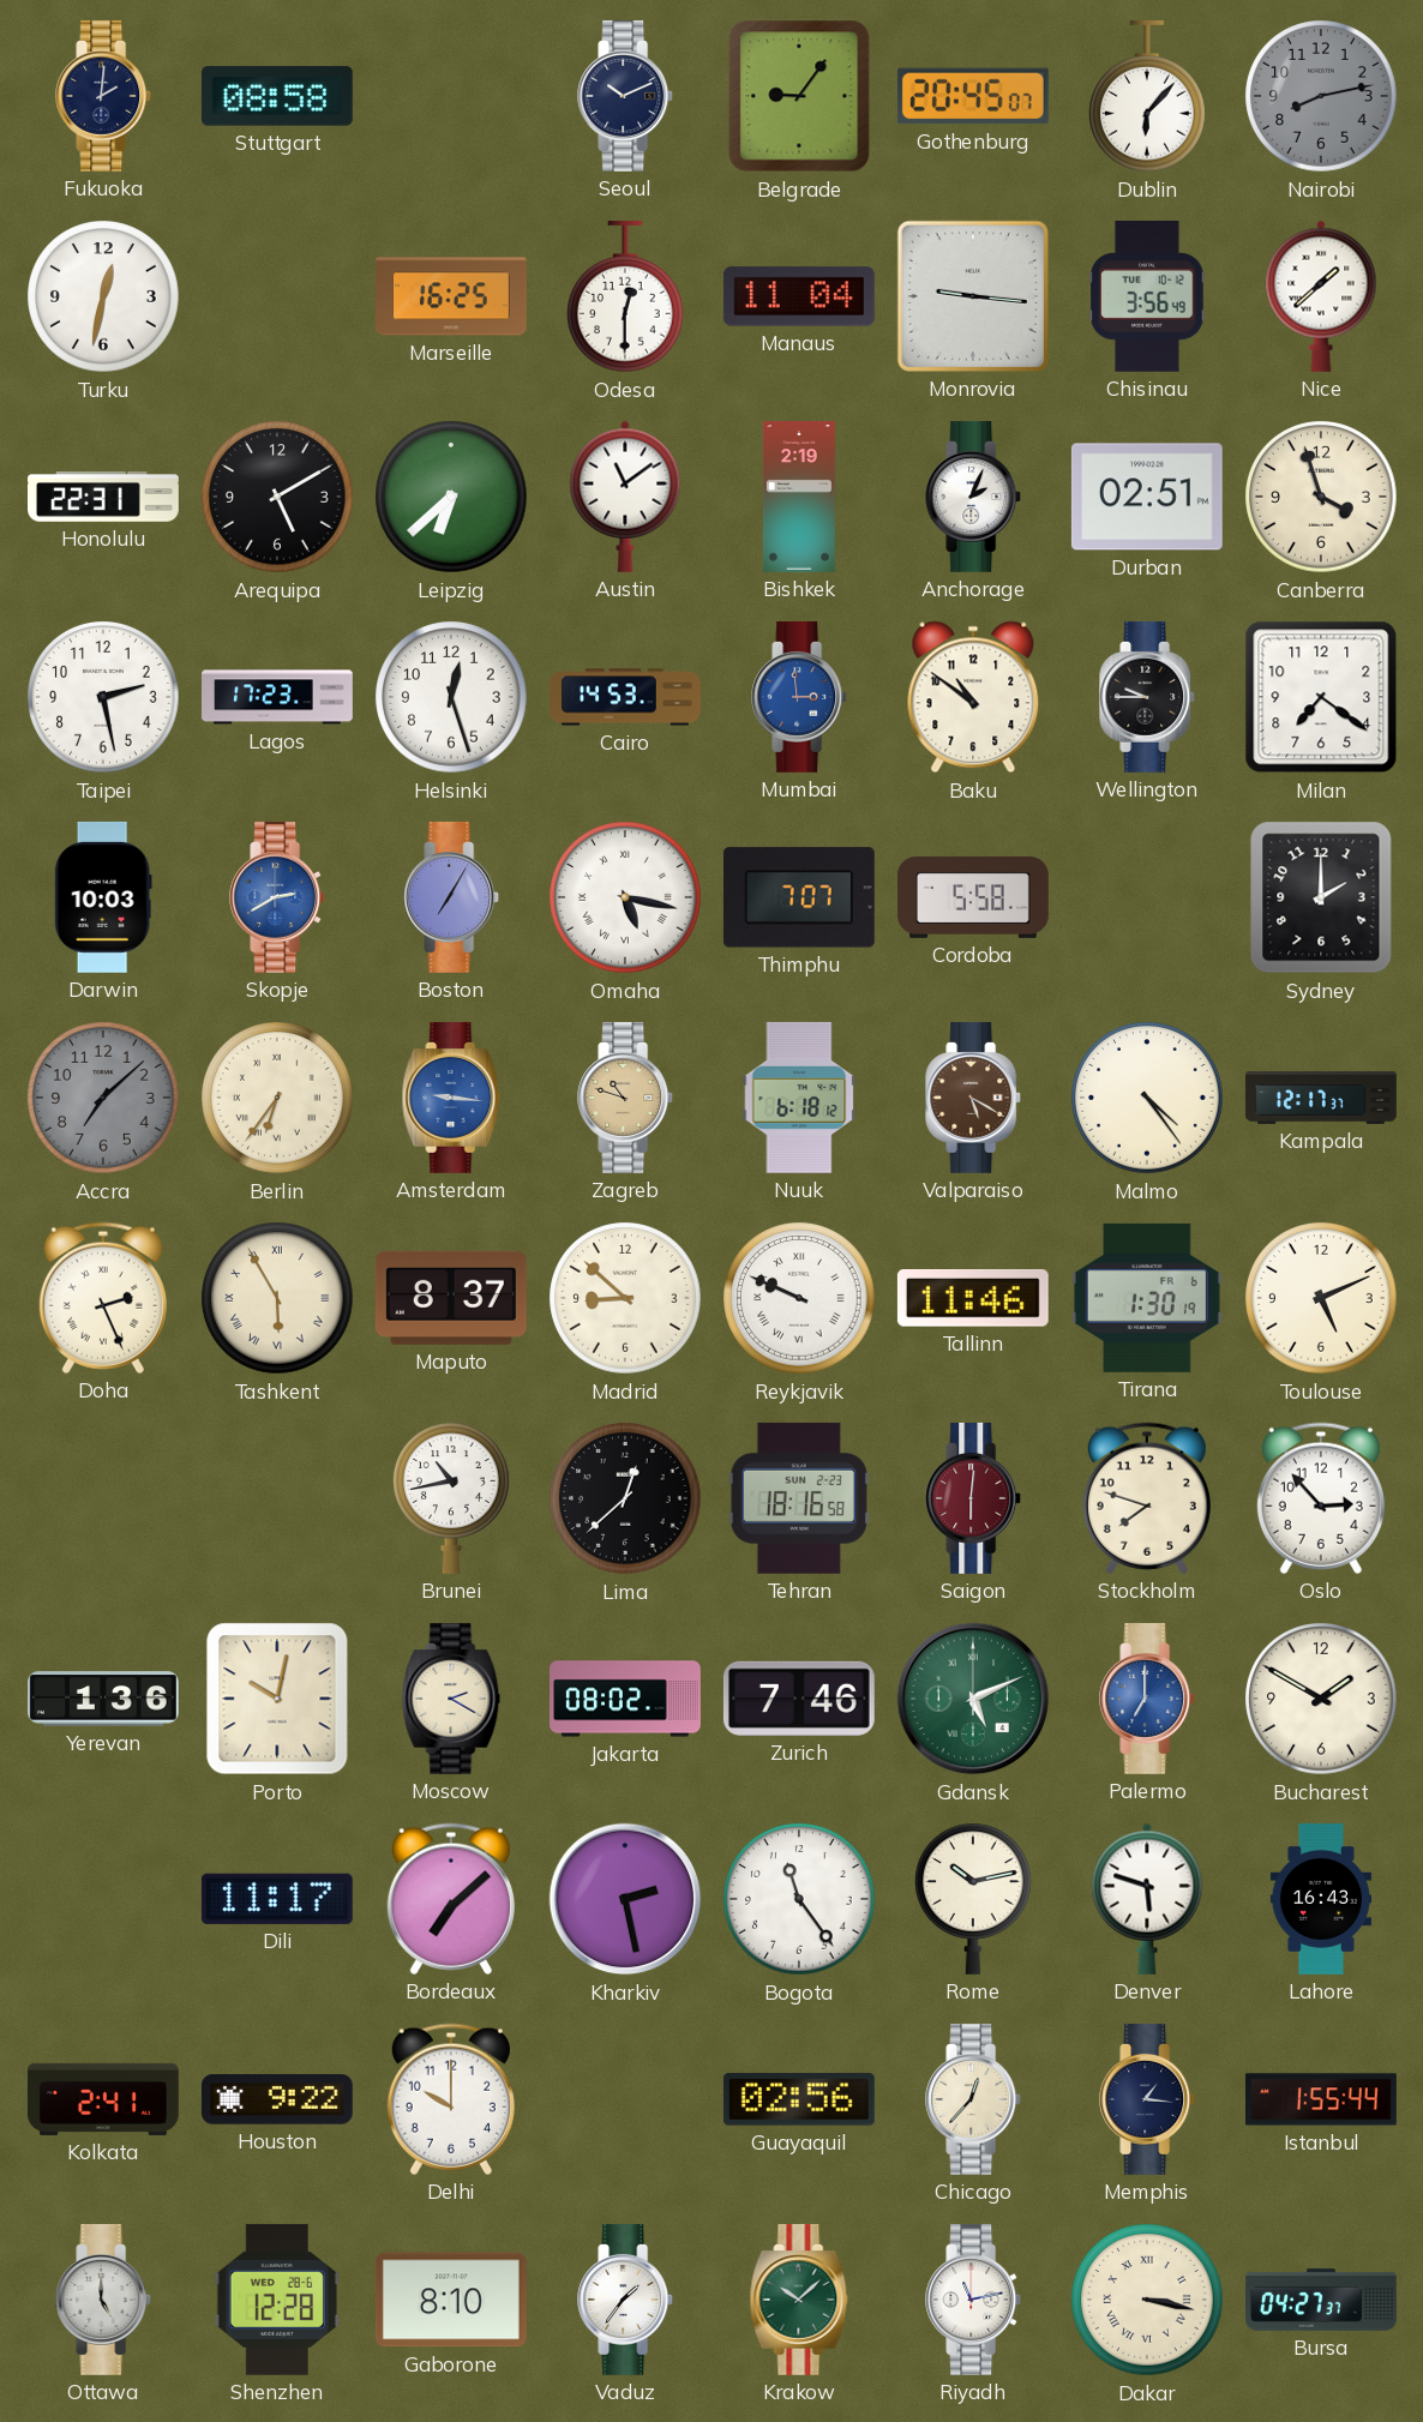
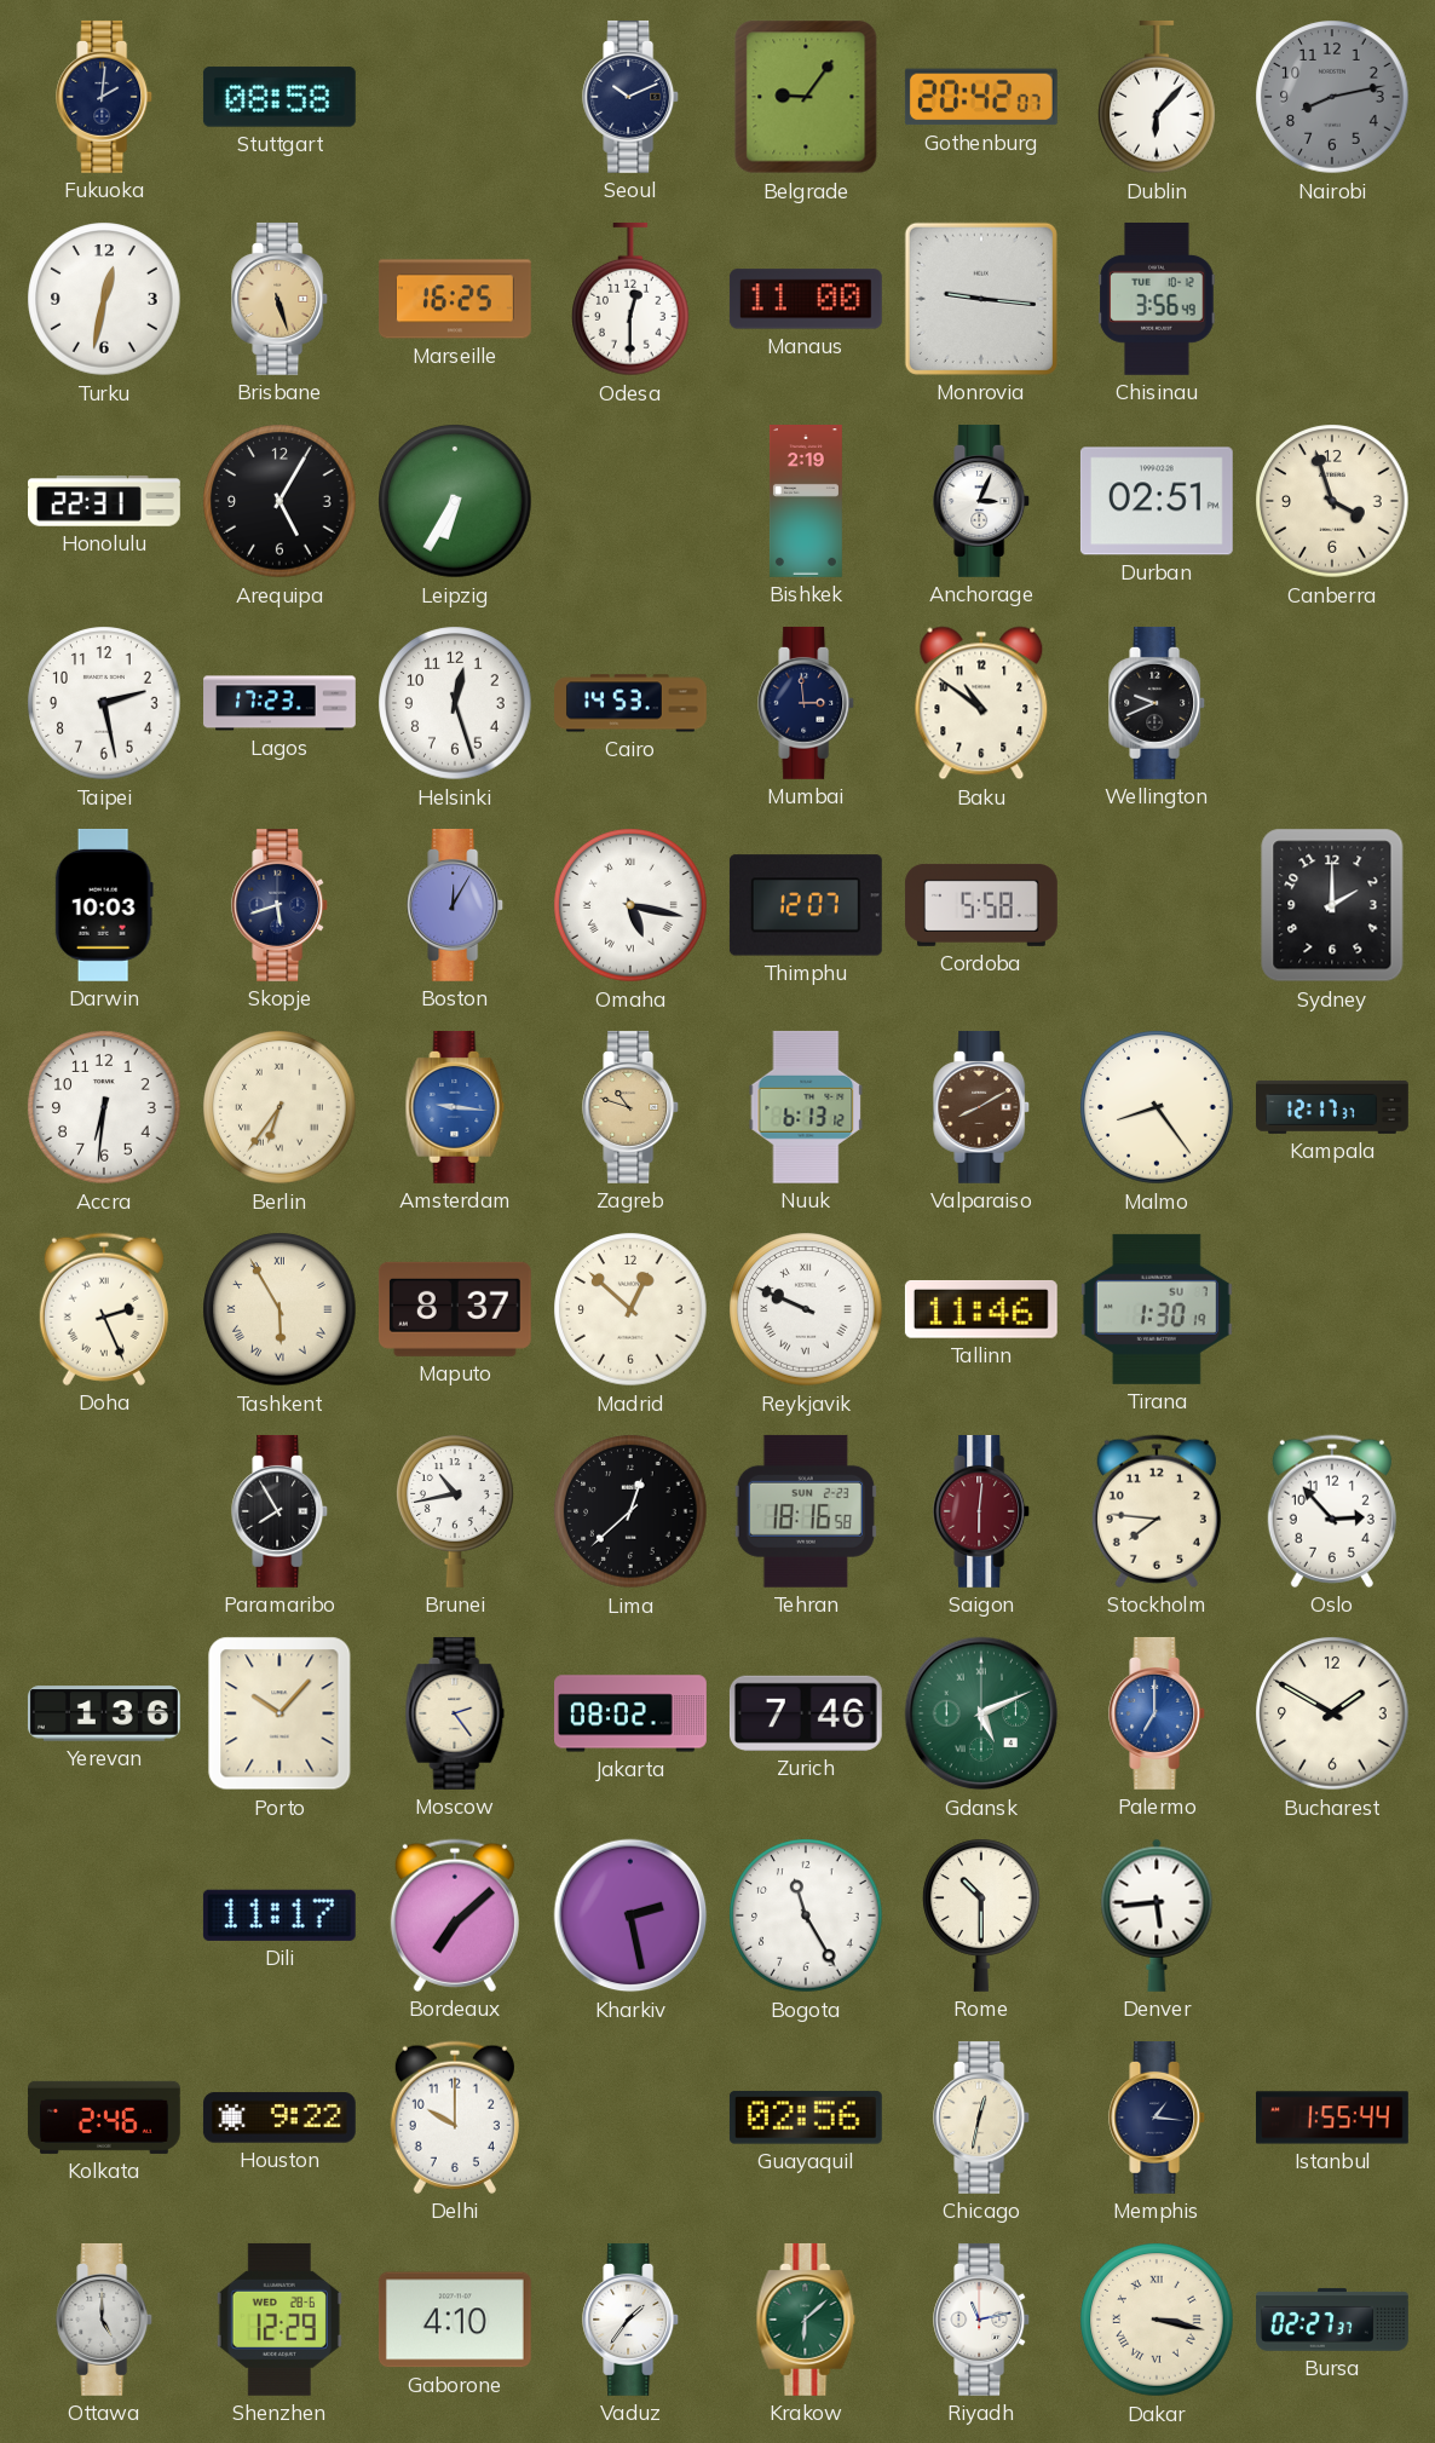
Gothenburg: 20:45 -> 20:42 (981, 97)
Brisbane: none -> 5:27 (281, 299)
Manaus: 11:04 -> 11:00 (806, 299)
Nice: 1:38 -> none (1321, 296)
Arequipa: 5:10 -> 5:05 (279, 501)
Leipzig: 6:38 -> 6:35 (455, 501)
Austin: 11:09 -> none (625, 497)
Anchorage: 2:04 -> 3:04 (982, 501)
Mumbai dial: blue -> navy (807, 703)
Wellington: 9:45 -> 9:41 (1158, 703)
Milan: 7:21 -> none (1321, 697)
Skopje: 2:40 -> 5:42 (281, 905)
Skopje dial: blue -> navy (281, 905)
Boston: 7:05 -> 12:05 (456, 905)
Thimphu: 7:07 -> 12:07 (806, 905)
Accra: 7:08 -> 6:31 (104, 1107)
Accra dial: grey -> white (104, 1107)
Nuuk: 6:18 -> 6:13 (806, 1107)
Valparaiso: 5:20 -> 8:10 (982, 1107)
Malmo: 4:24 -> 8:24 (1157, 1107)
Madrid: 8:52 -> 12:52 (630, 1309)
Tirana date: FR 6 -> SU 7 (1157, 1309)
Toulouse: 5:11 -> none (1321, 1298)
Paramaribo: none -> 7:55 (281, 1511)
Stockholm: 7:48 -> 7:46 (1157, 1511)
Porto: 10:02 -> 10:07 (279, 1713)
Moscow: 2:20 -> 2:24 (455, 1713)
Bogota: 11:24 -> 11:25 (806, 1915)
Rome: 10:13 -> 10:30 (982, 1915)
Denver: 5:48 -> 5:44 (1157, 1915)
Lahore: 16:43 -> none (1321, 1900)
Kolkata: 2:41 -> 2:46 (104, 2118)
Chicago: 12:37 -> 12:32 (982, 2118)
Shenzhen: 12:28 -> 12:29 (279, 2320)
Gaborone: 8:10 -> 4:10 (455, 2320)
Krakow: 10:08 -> 6:08 (806, 2320)
Bursa: 04:27 -> 02:27 (1333, 2320)
